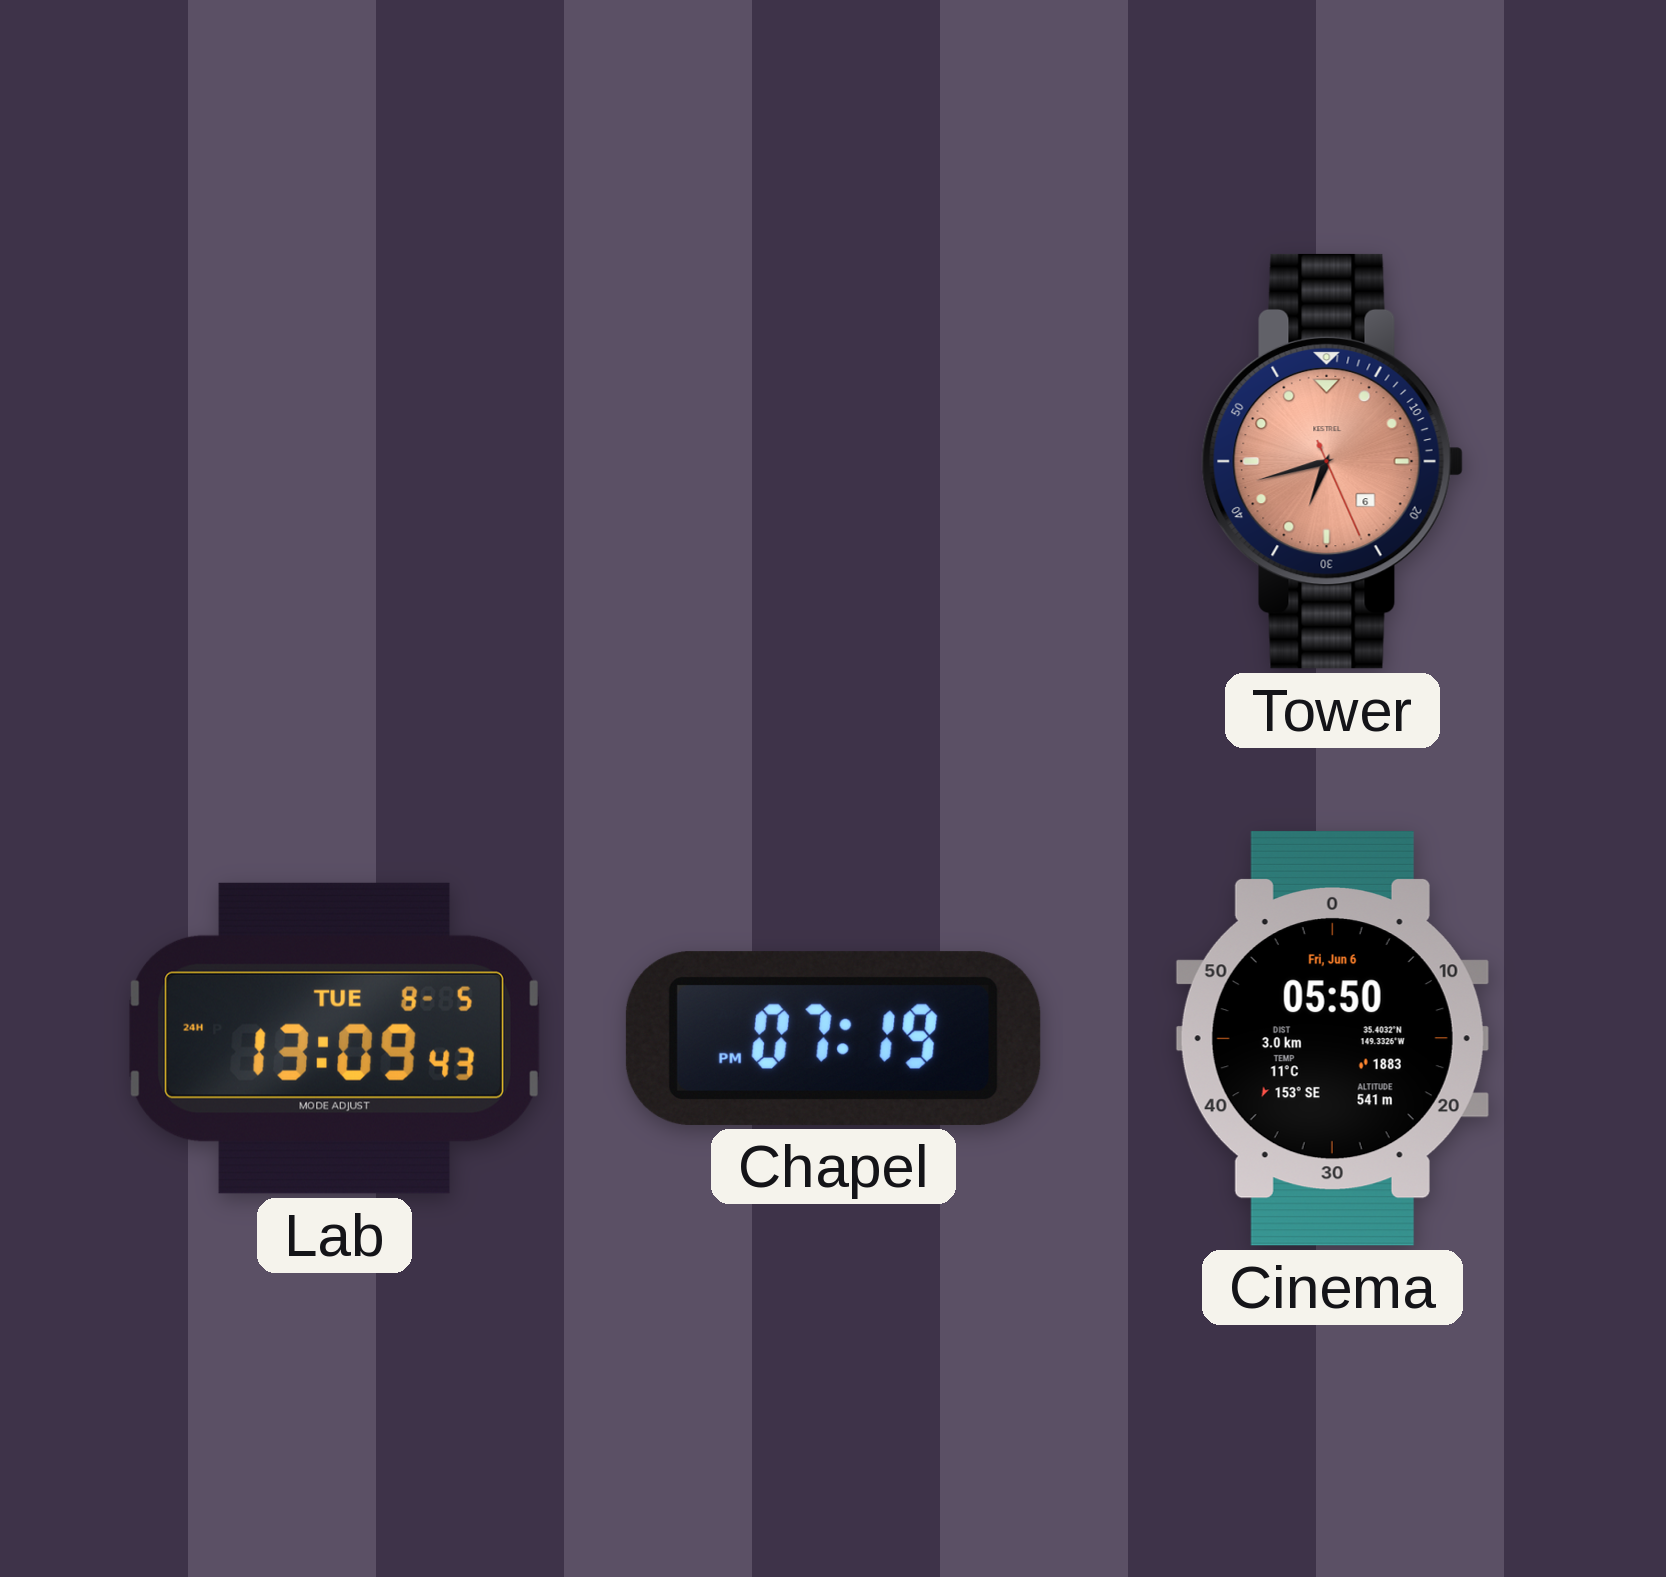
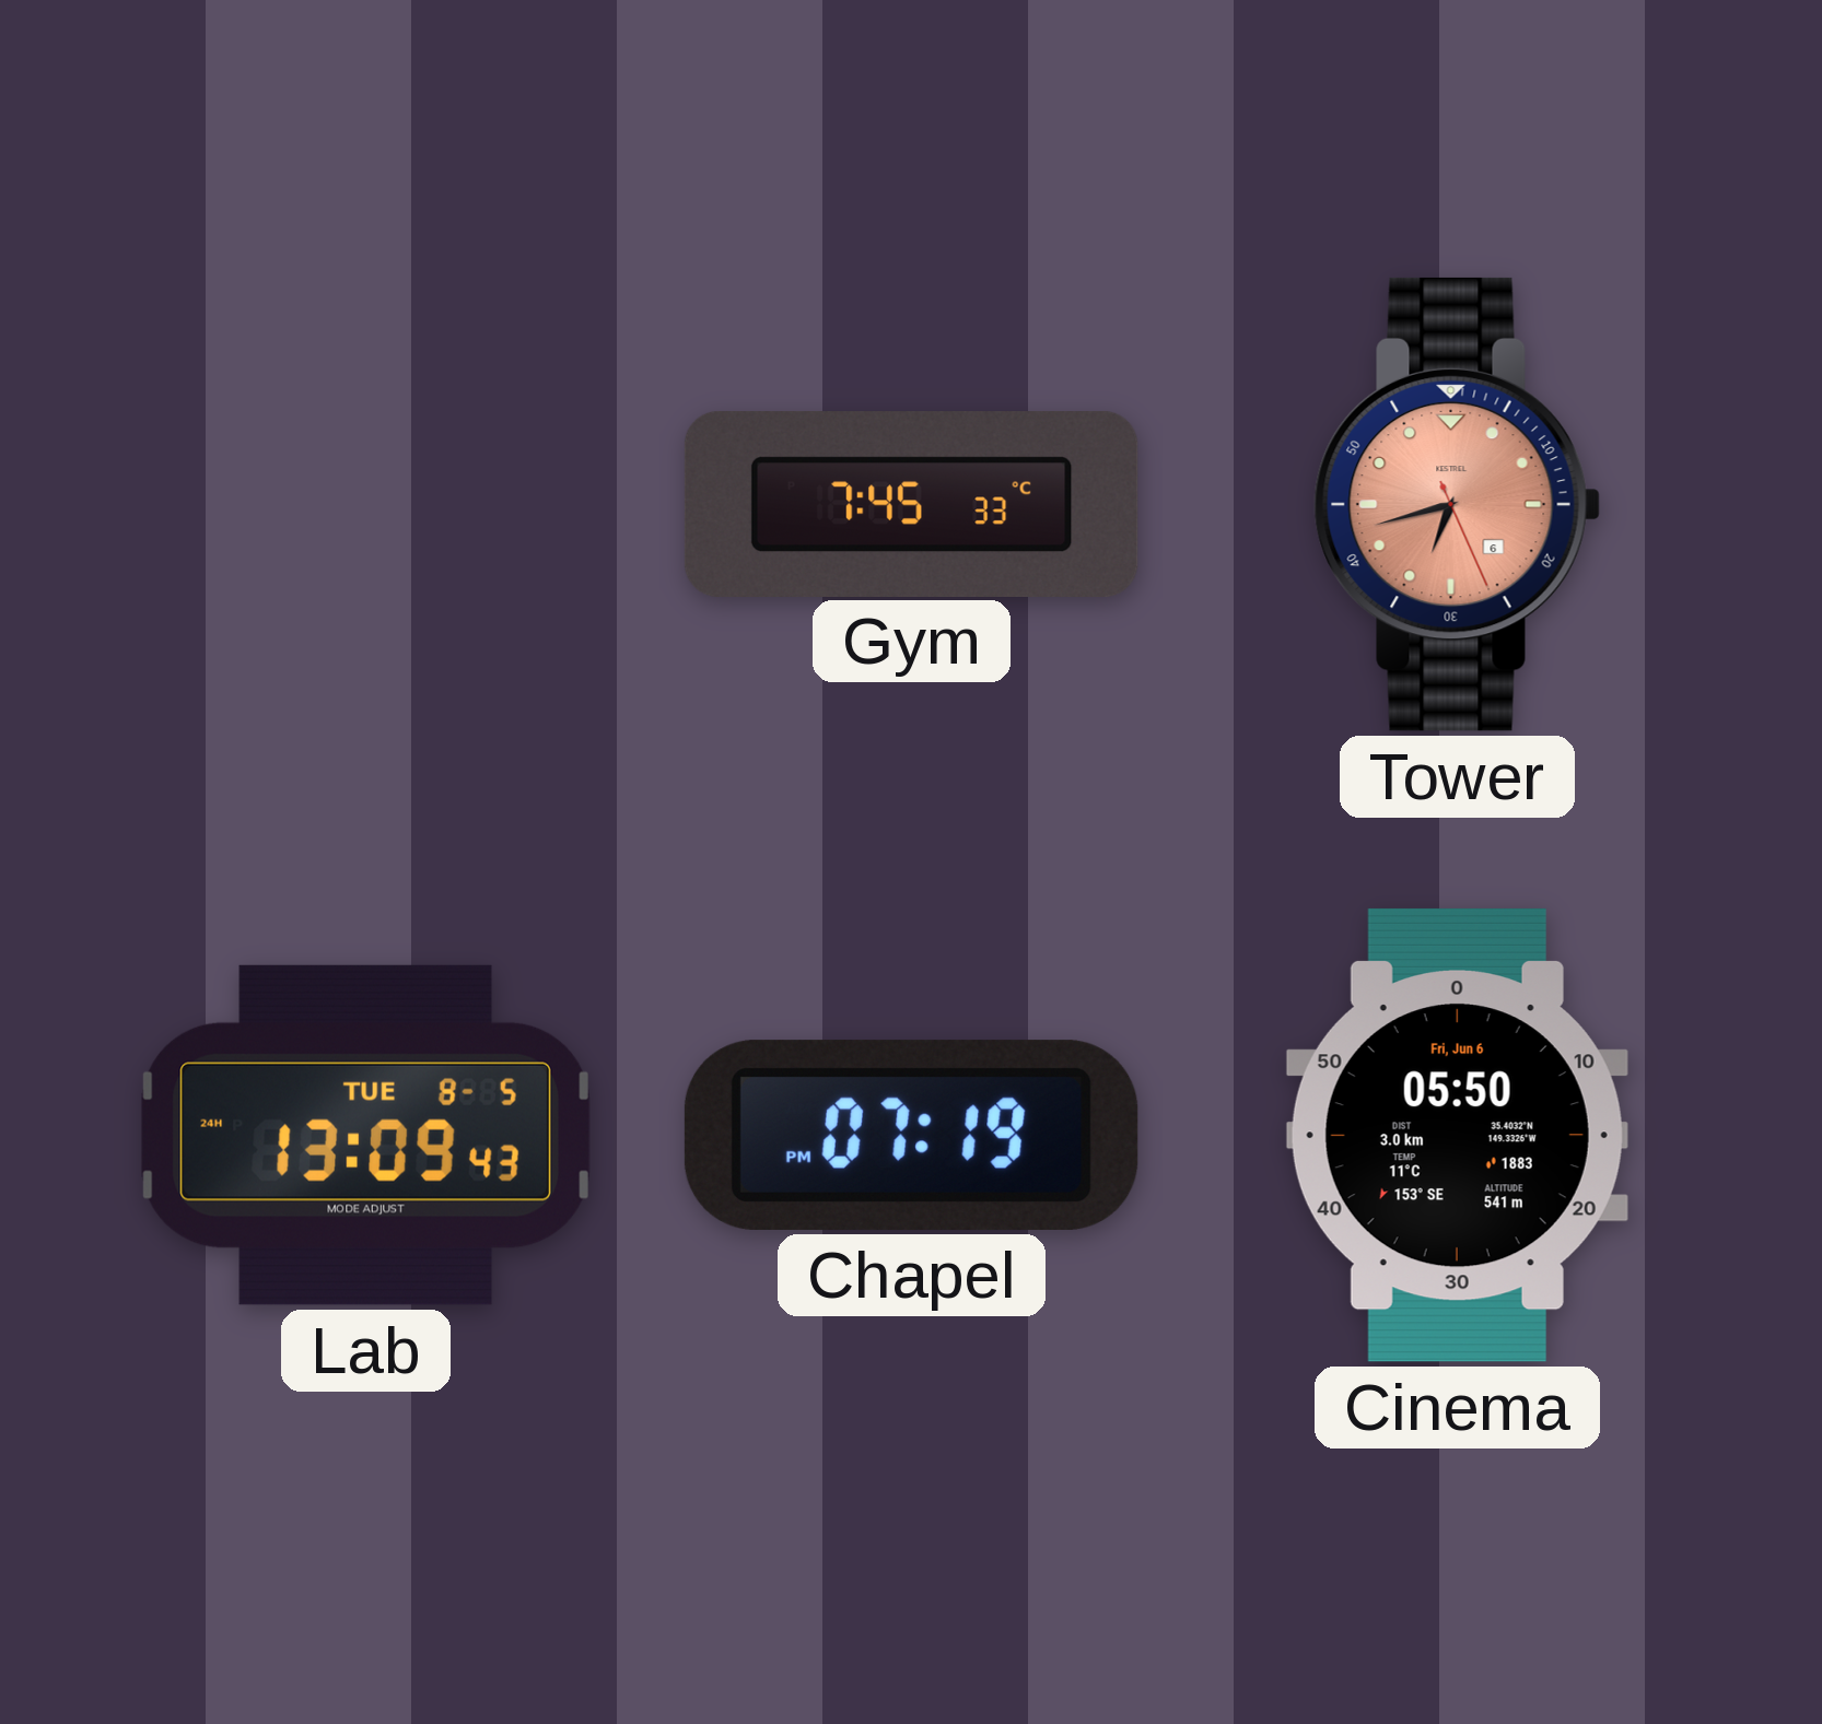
Gym: none -> 7:45 (911, 504)
